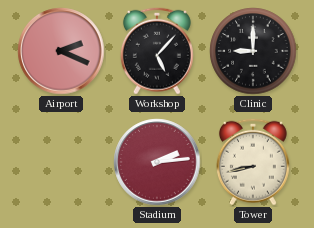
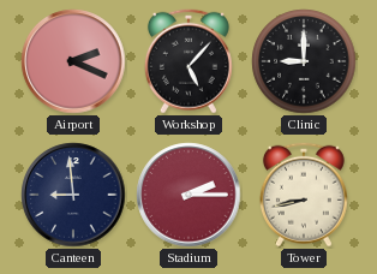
Canteen: none -> 8:59 (73, 195)
Stadium: 2:14 -> 2:15 (188, 195)
